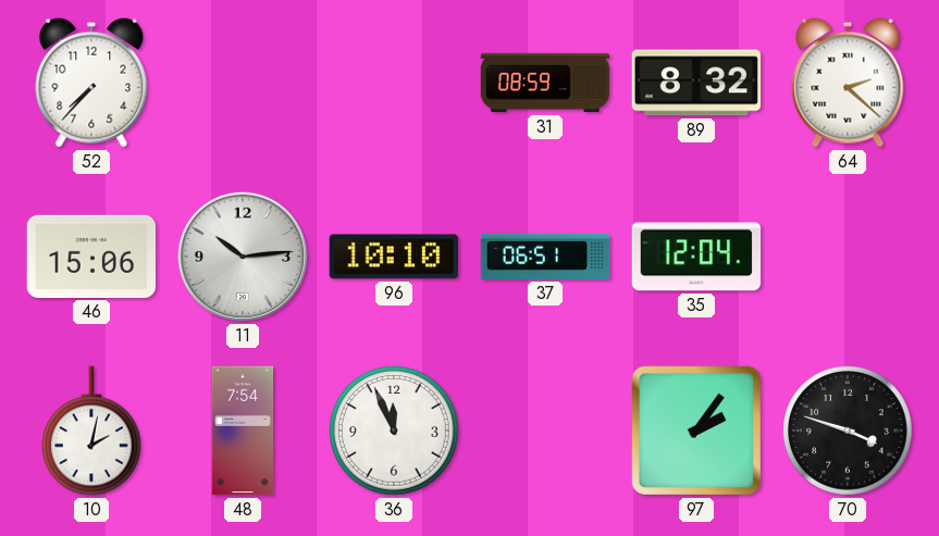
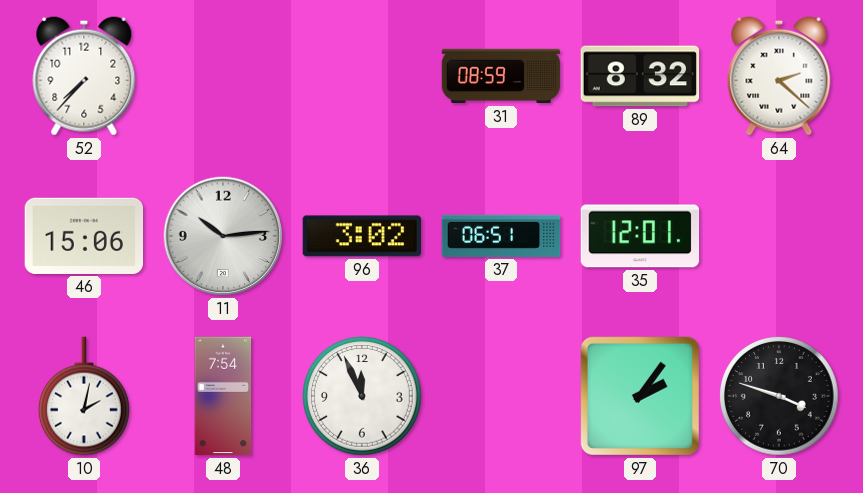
96: 10:10 -> 3:02 (361, 236)
35: 12:04 -> 12:01 (640, 236)
